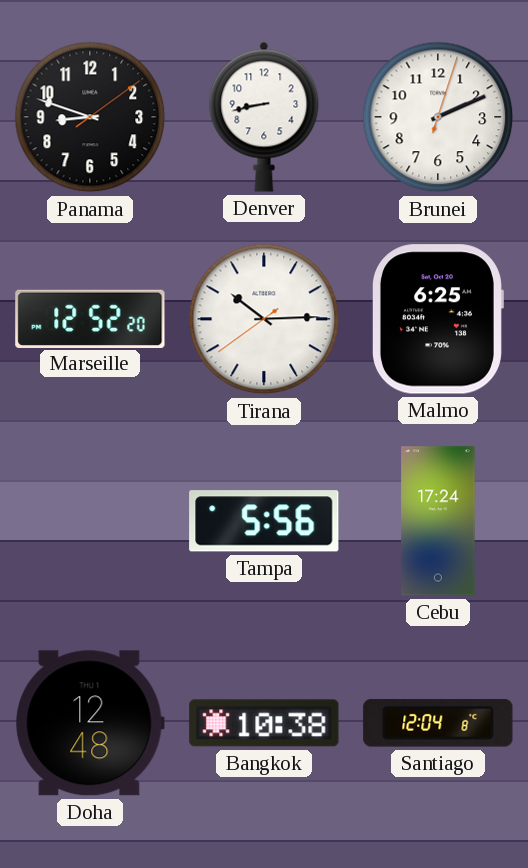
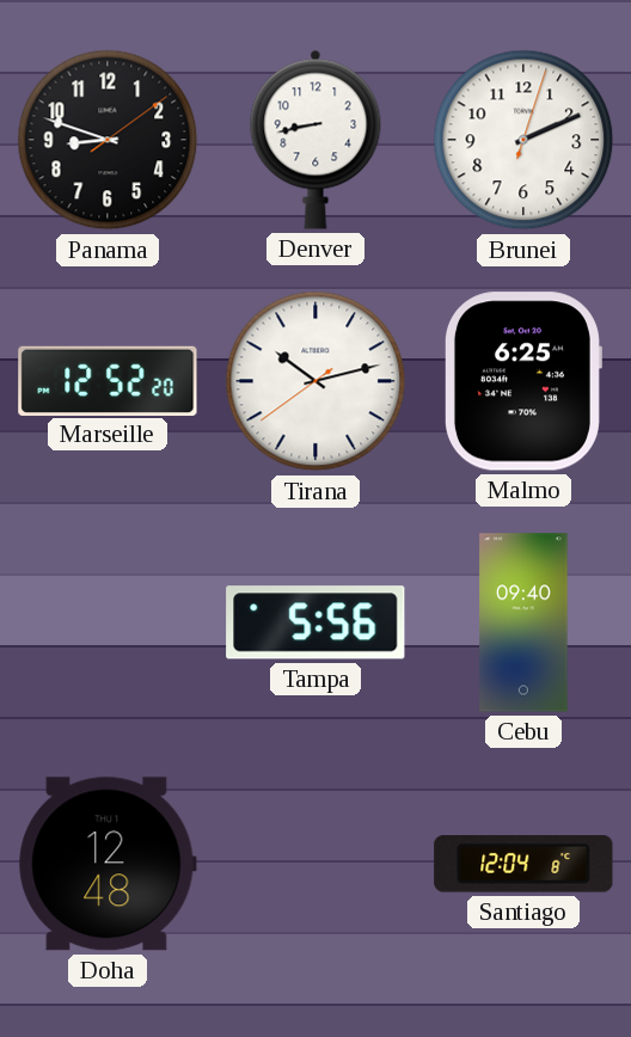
Tirana: 10:14 -> 10:12 (315, 381)
Cebu: 17:24 -> 09:40 (523, 622)
Bangkok: 10:38 -> none (264, 723)
